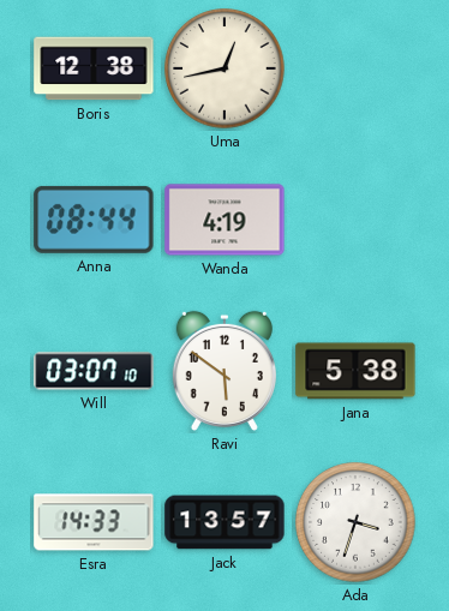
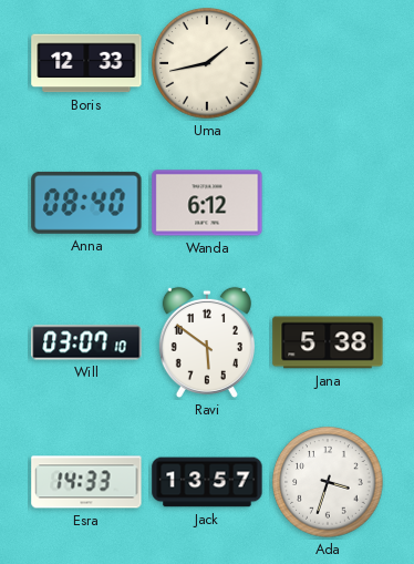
Boris: 12:38 -> 12:33 (86, 63)
Uma: 12:43 -> 1:43 (207, 63)
Anna: 08:44 -> 08:40 (86, 203)
Wanda: 4:19 -> 6:12 (207, 203)
